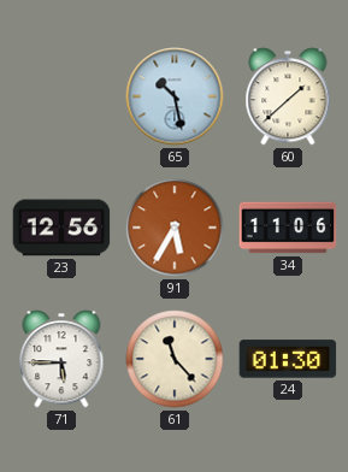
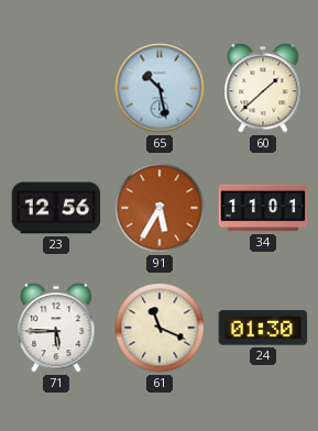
34: 11:06 -> 11:01 (263, 208)
61: 11:23 -> 11:19 (160, 328)
